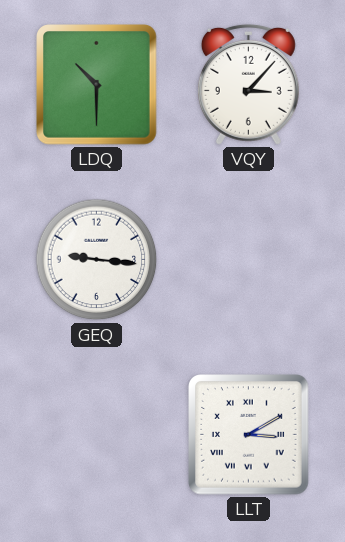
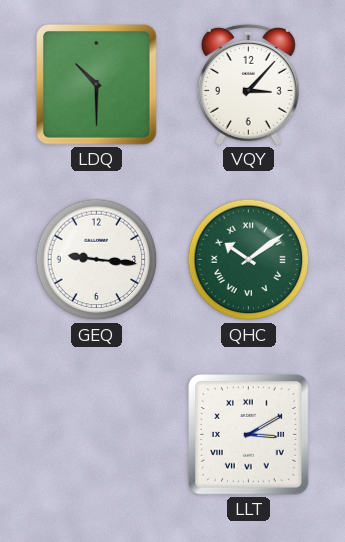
QHC: none -> 10:09 (249, 260)
